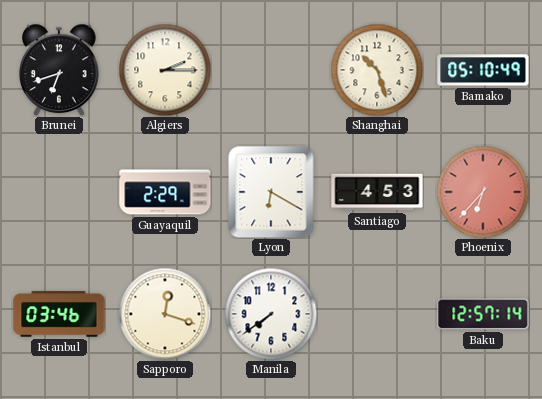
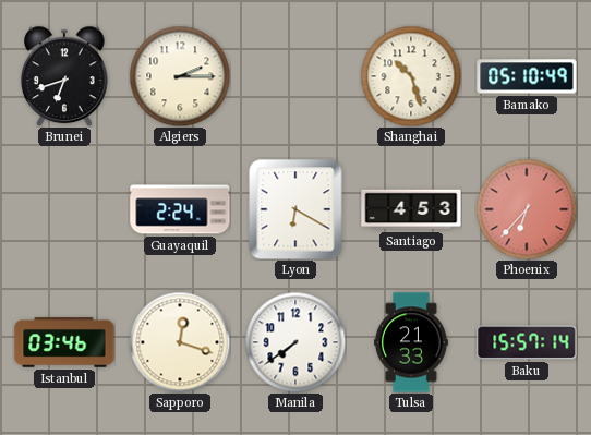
Guayaquil: 2:29 -> 2:24 (180, 209)
Tulsa: none -> 21:33 (412, 342)
Baku: 12:57 -> 15:57 (527, 342)
